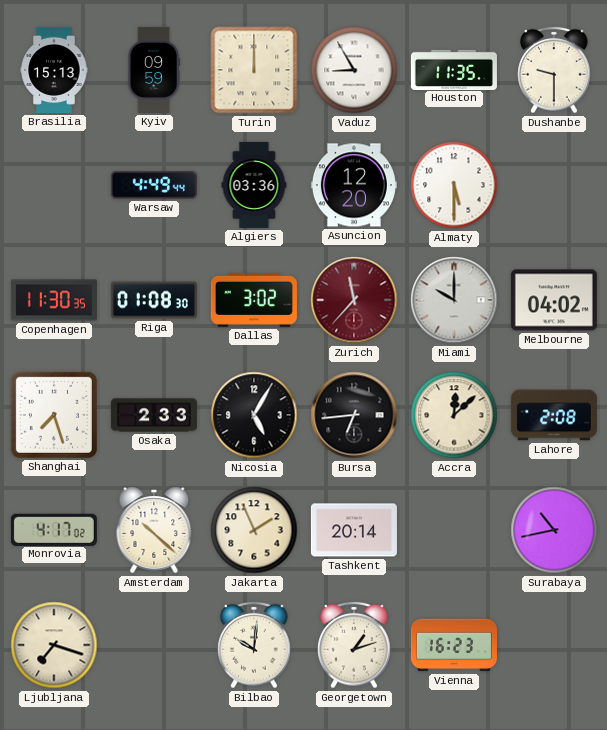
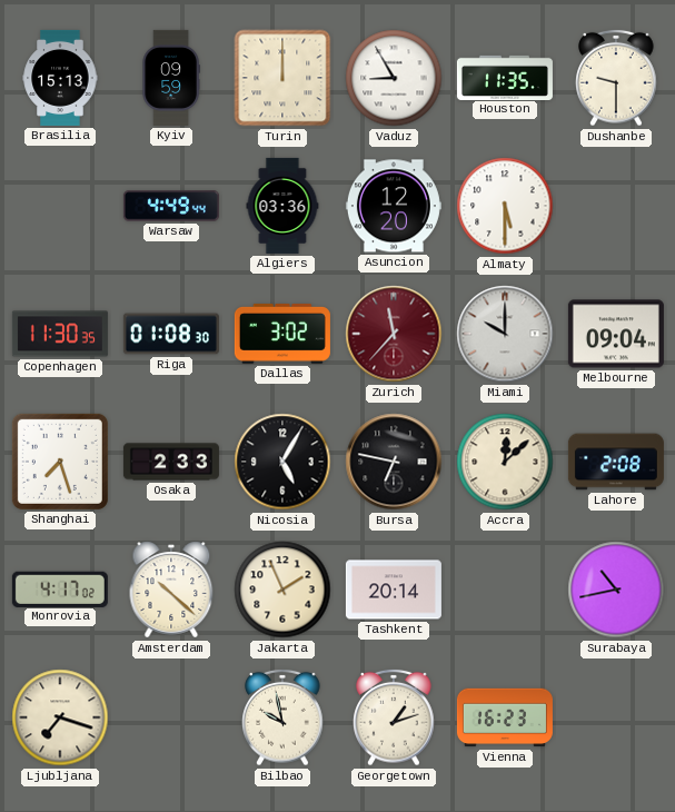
Melbourne: 04:02 -> 09:04 (616, 334)
Bursa: 6:44 -> 6:47 (394, 462)
Bilbao: 10:01 -> 9:58 (282, 717)
